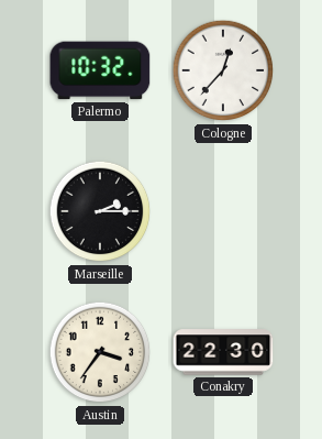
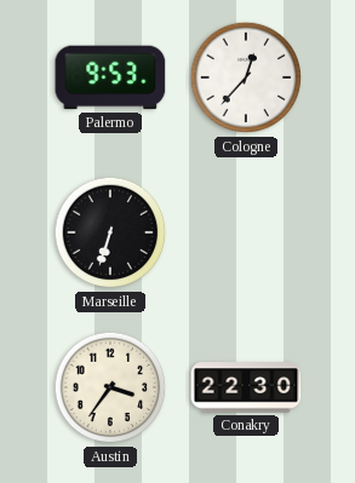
Palermo: 10:32 -> 9:53 (110, 77)
Marseille: 2:15 -> 6:33 (110, 232)
